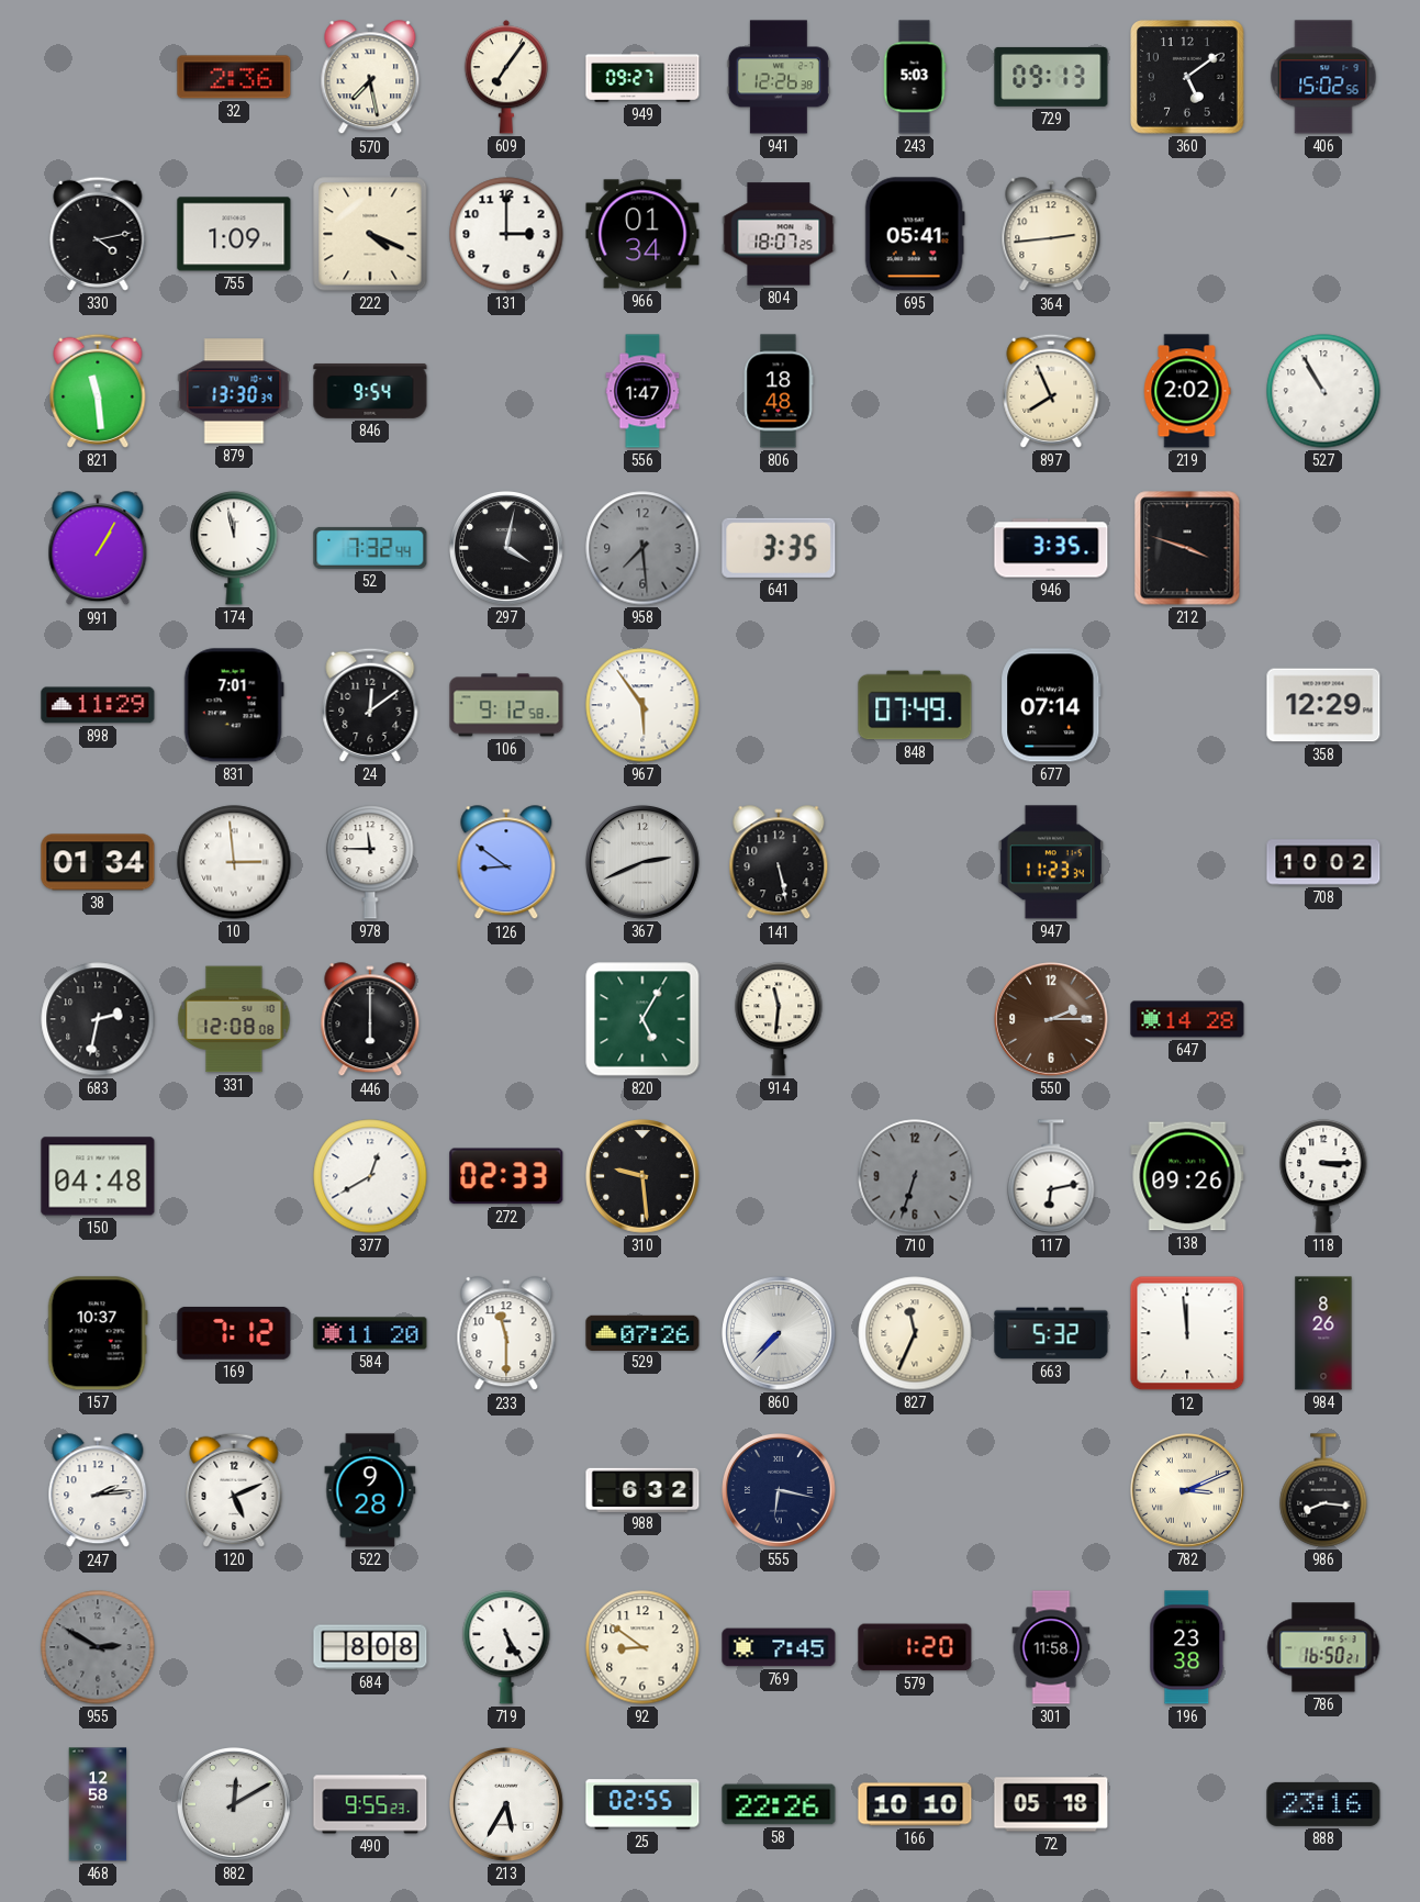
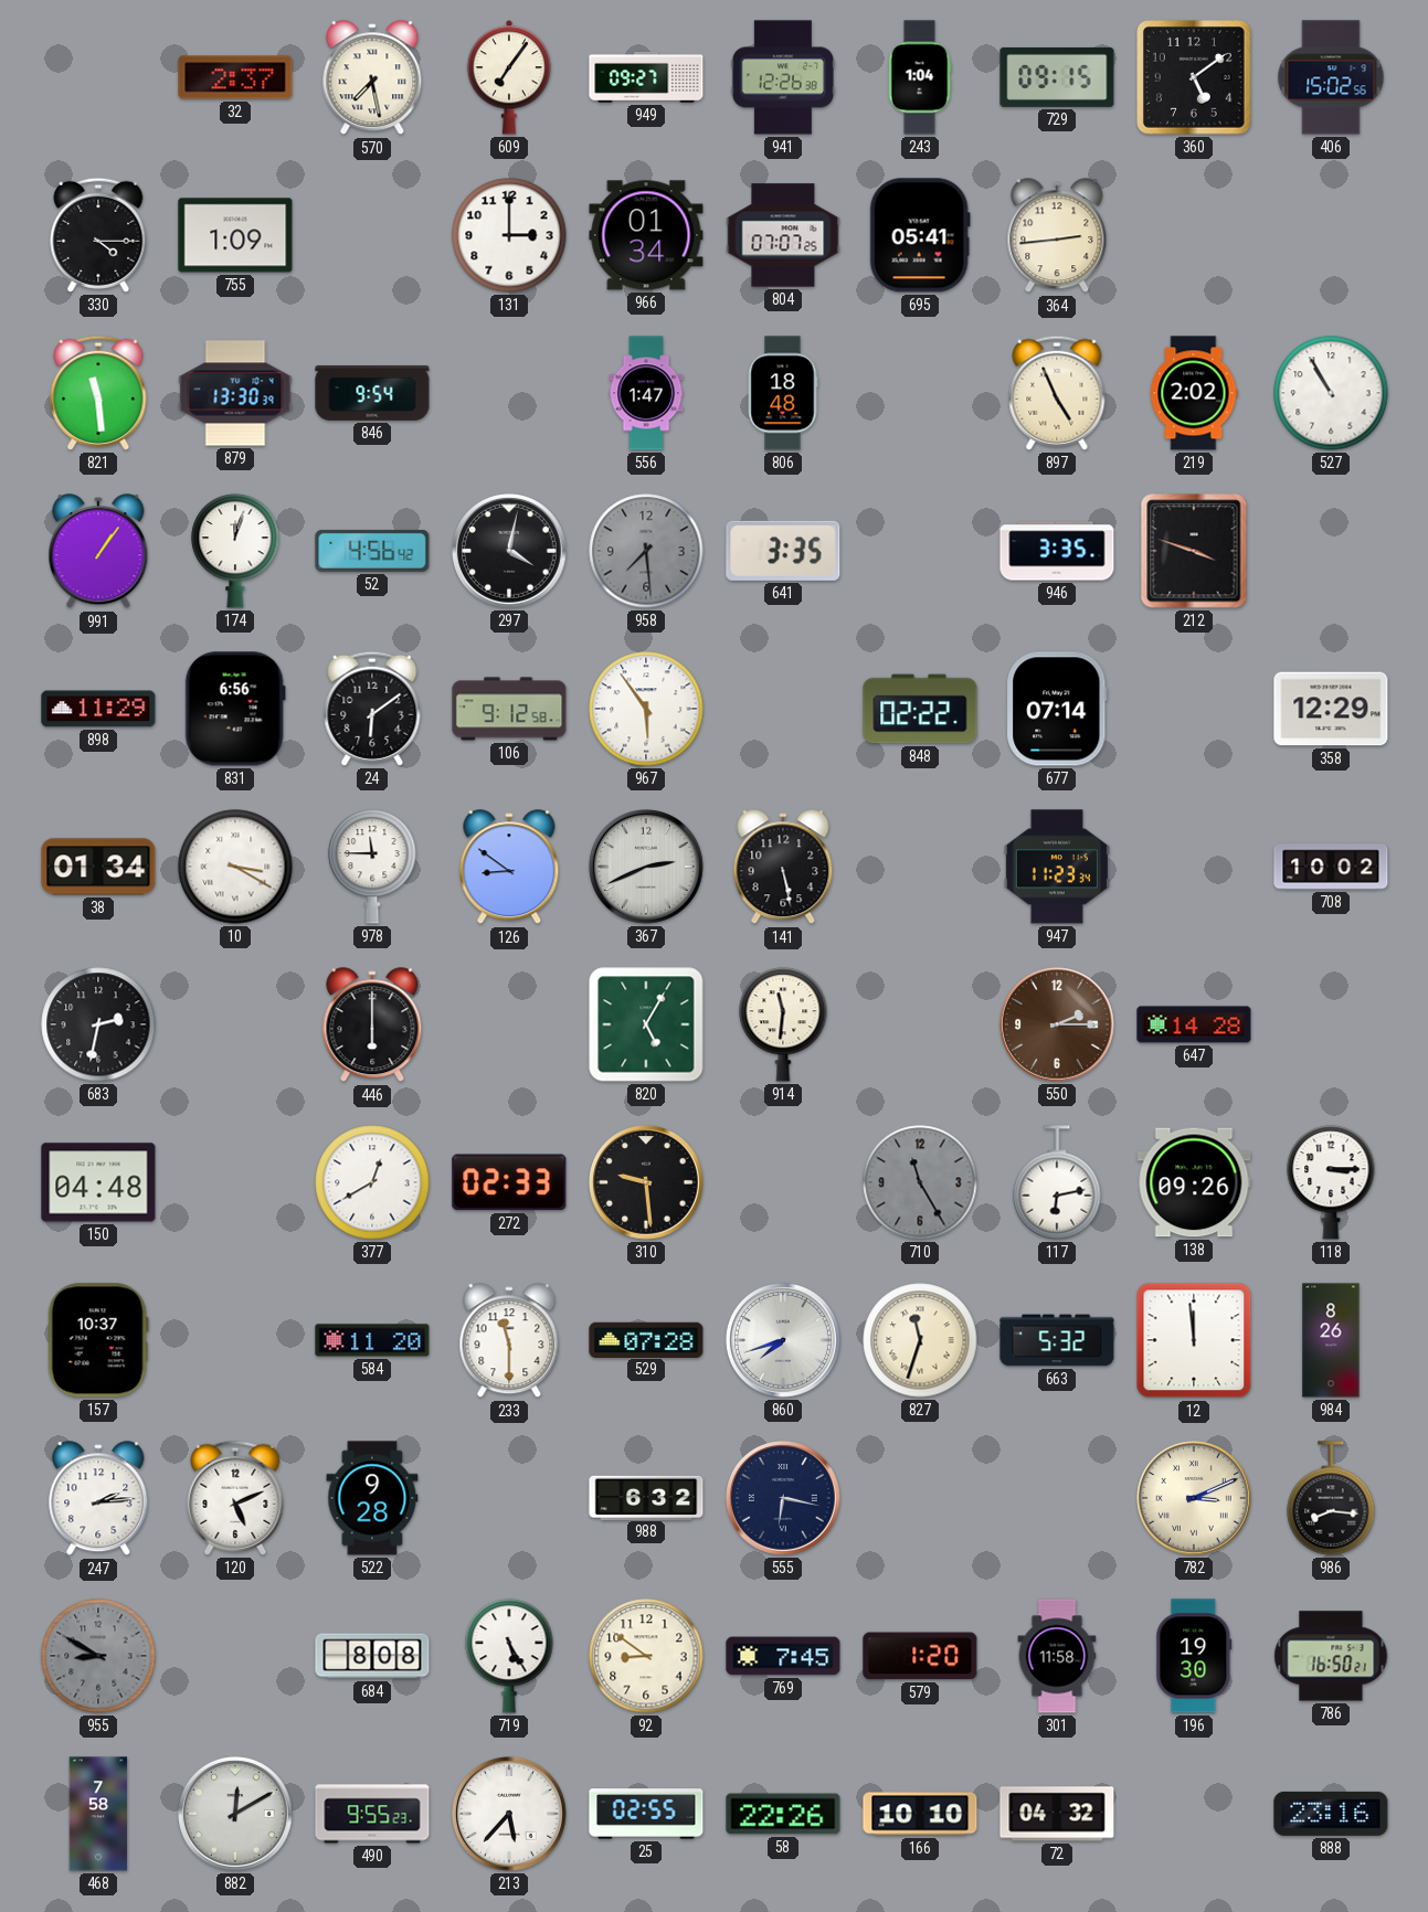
32: 2:36 -> 2:37 (235, 77)
243: 5:03 -> 1:04 (920, 77)
729: 09:13 -> 09:15 (1057, 77)
330: 4:13 -> 4:15 (98, 235)
222: 4:19 -> none (370, 234)
804: 18:07 -> 07:07 (783, 235)
897: 7:56 -> 4:56 (1057, 393)
991: 1:05 -> 1:06 (98, 552)
174: 11:58 -> 12:03 (235, 551)
52: 7:32 -> 4:56 (372, 551)
831: 7:01 -> 6:56 (235, 709)
24: 12:09 -> 6:09 (372, 709)
848: 07:49 -> 02:22 (920, 709)
10: 2:59 -> 3:20 (235, 867)
331: 12:08 -> none (234, 1019)
710: 6:33 -> 11:25 (920, 1182)
169: 7:12 -> none (234, 1333)
529: 07:26 -> 07:28 (646, 1339)
860: 7:37 -> 7:42 (784, 1341)
827: 11:34 -> 11:33 (920, 1340)
955: 2:50 -> 8:50 (98, 1656)
196: 23:38 -> 19:30 (1194, 1656)
468: 12:58 -> 7:58 (98, 1814)
213: 5:35 -> 5:37 (510, 1815)
72: 05:18 -> 04:32 (1057, 1814)
